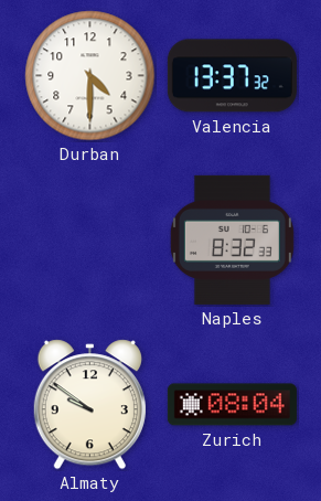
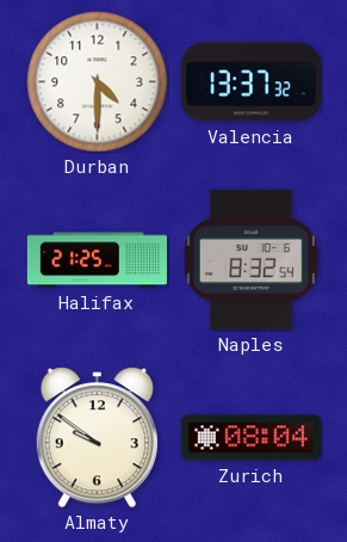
Halifax: none -> 21:25 (97, 260)
Naples: 8:32:33 -> 8:32:54 (250, 259)
